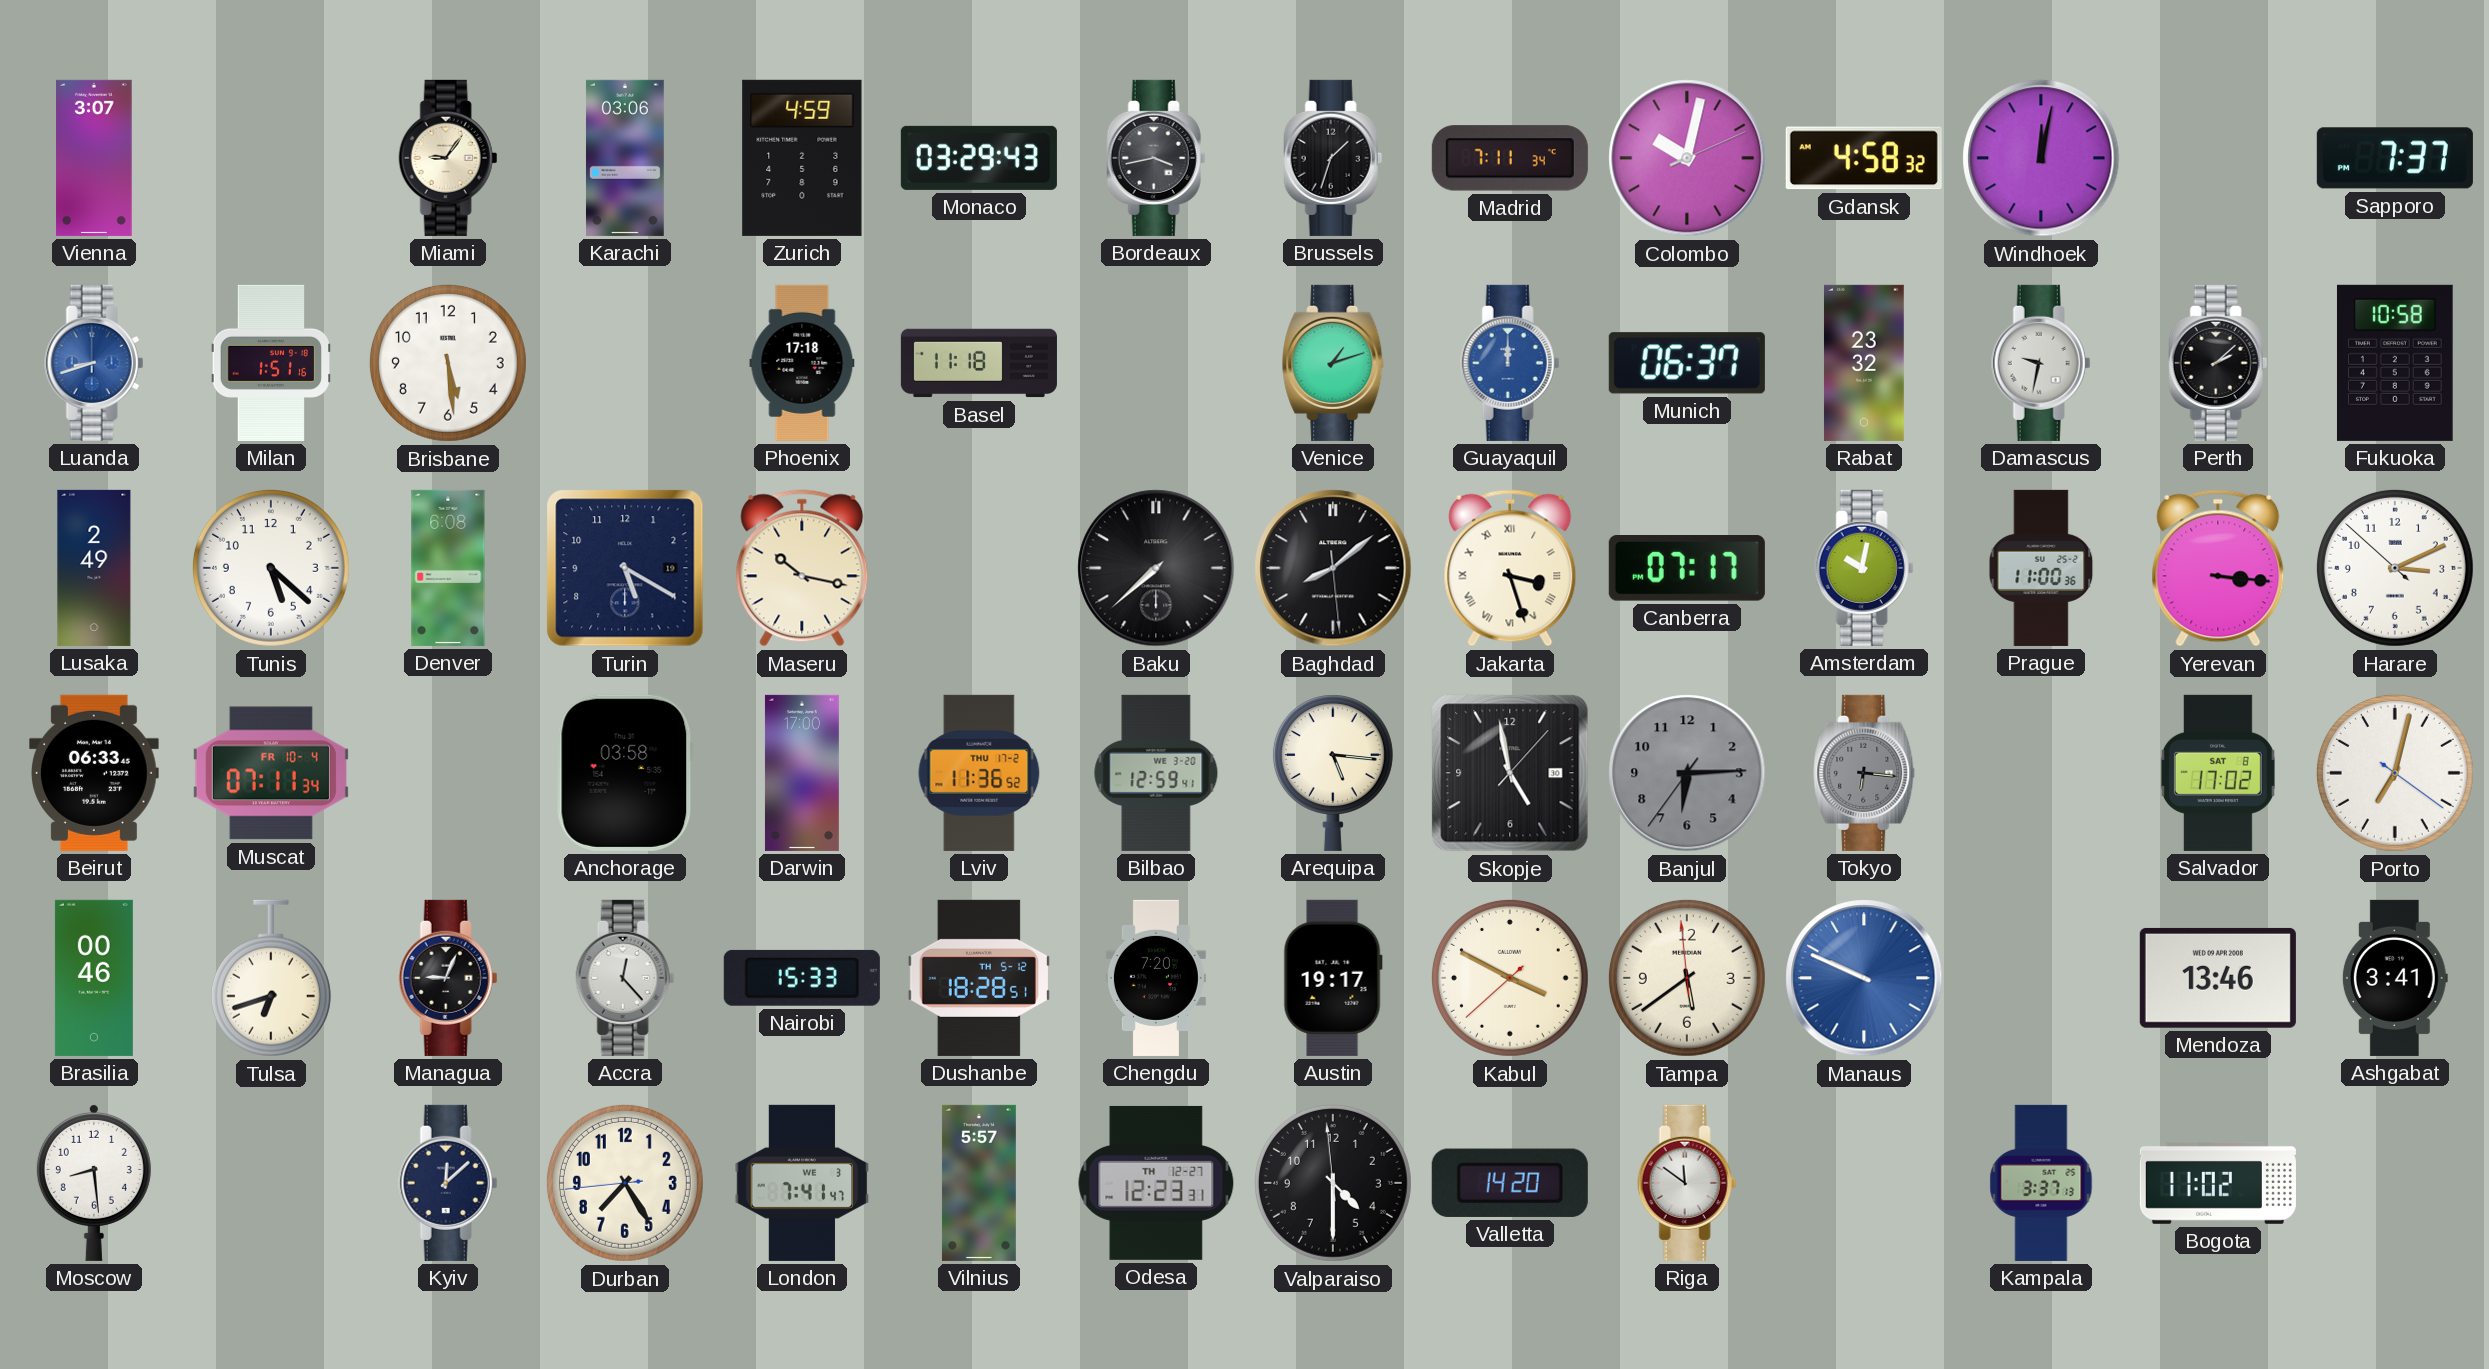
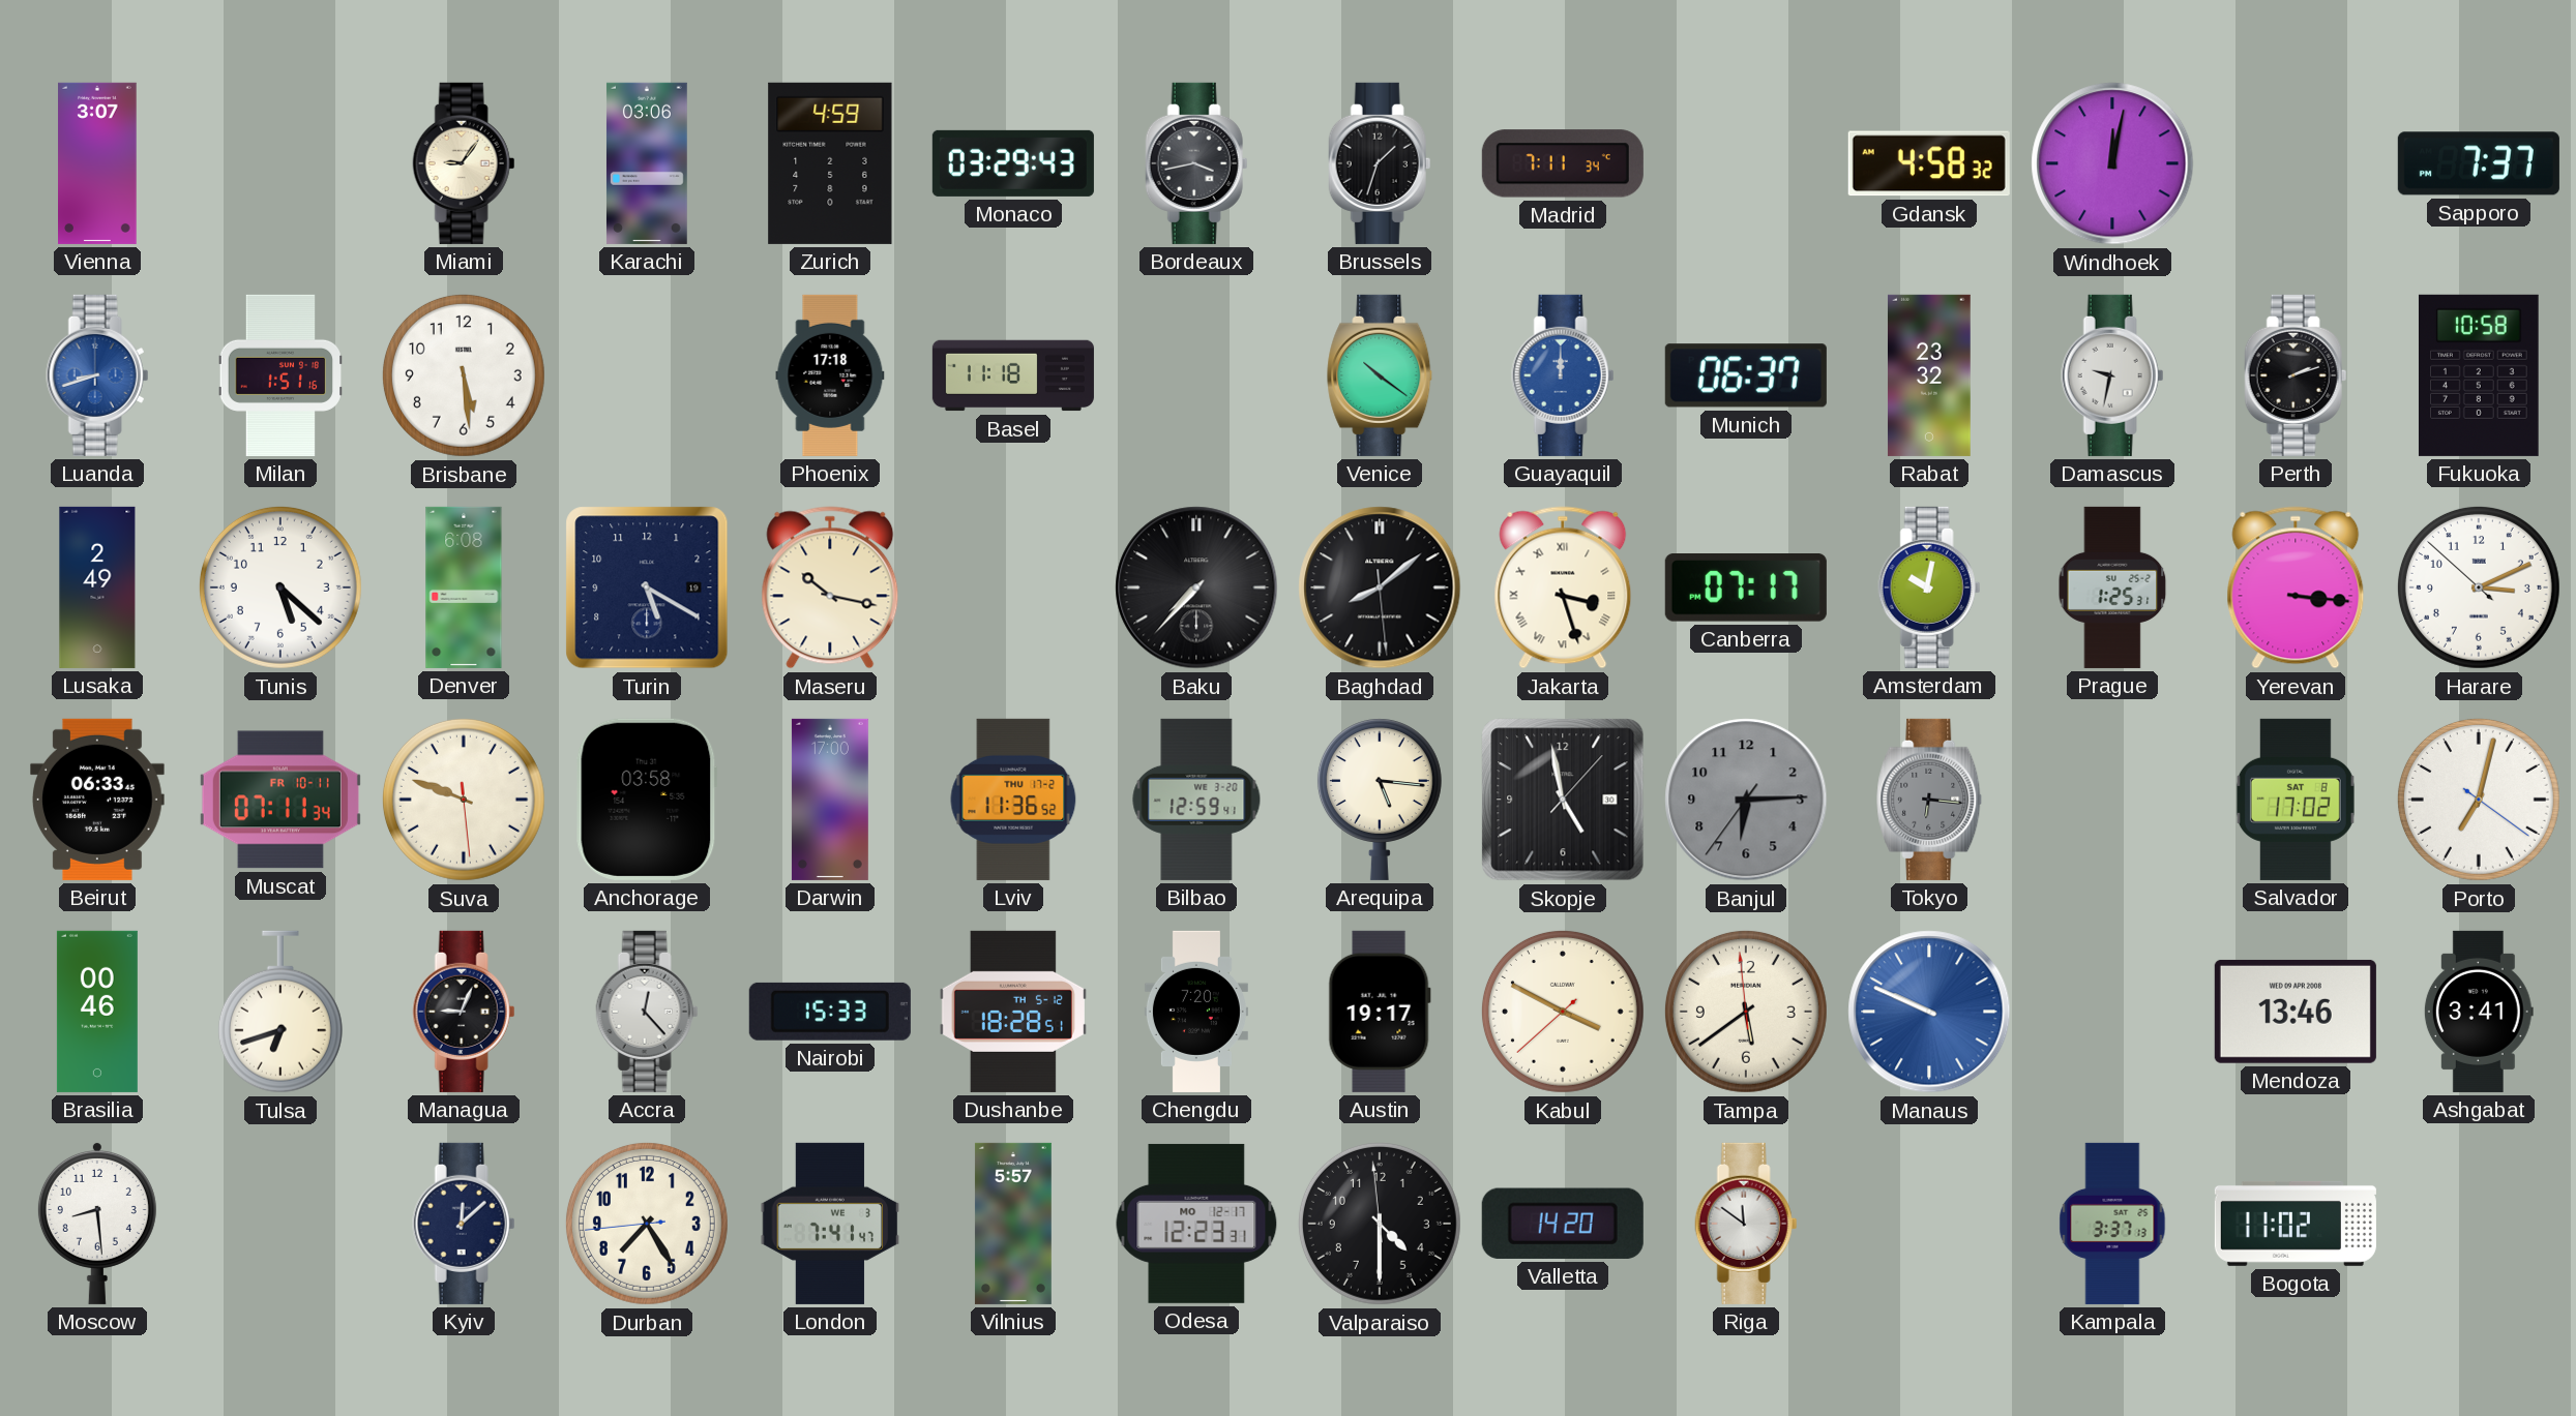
Colombo: 10:02 -> none (1687, 158)
Venice: 1:12 -> 10:21 (1381, 375)
Perth: 2:08 -> 2:12 (2296, 375)
Baku: 7:38 -> 7:37 (1196, 588)
Prague: 11:00 -> 1:25 (2112, 588)
Muscat date: FR 10-4 -> FR 10-11 (280, 800)
Suva: none -> 9:48 (464, 800)
Odesa date: TH 12-27 -> MO 12-17 (1196, 1224)
